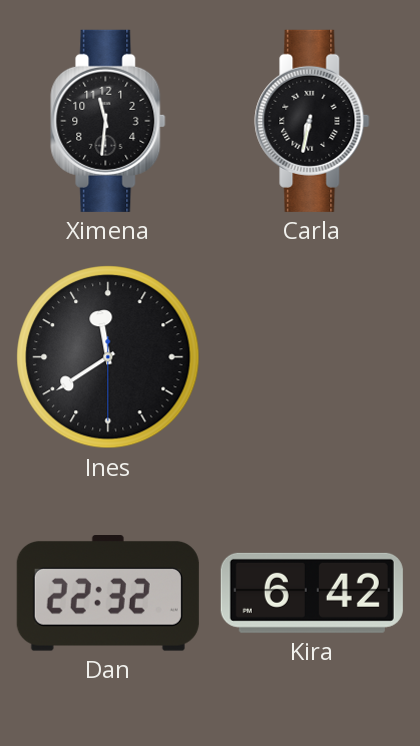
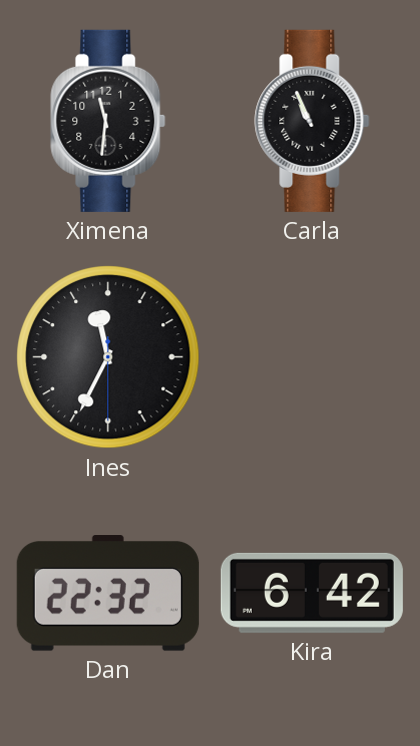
Carla: 6:32 -> 10:56 (312, 121)
Ines: 11:39 -> 11:34 (108, 357)
